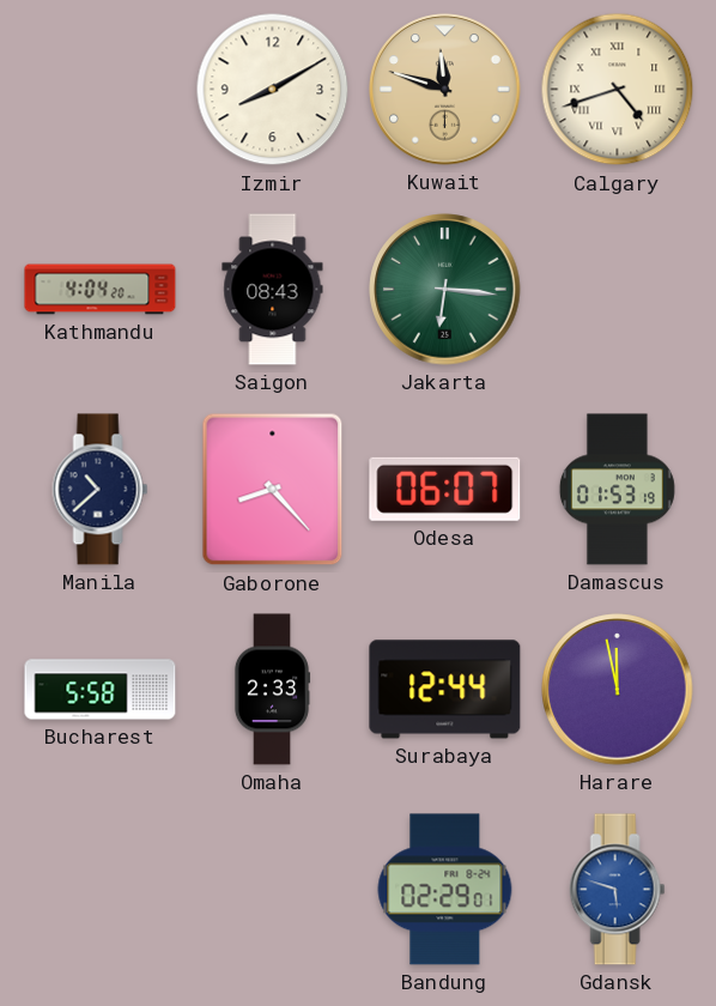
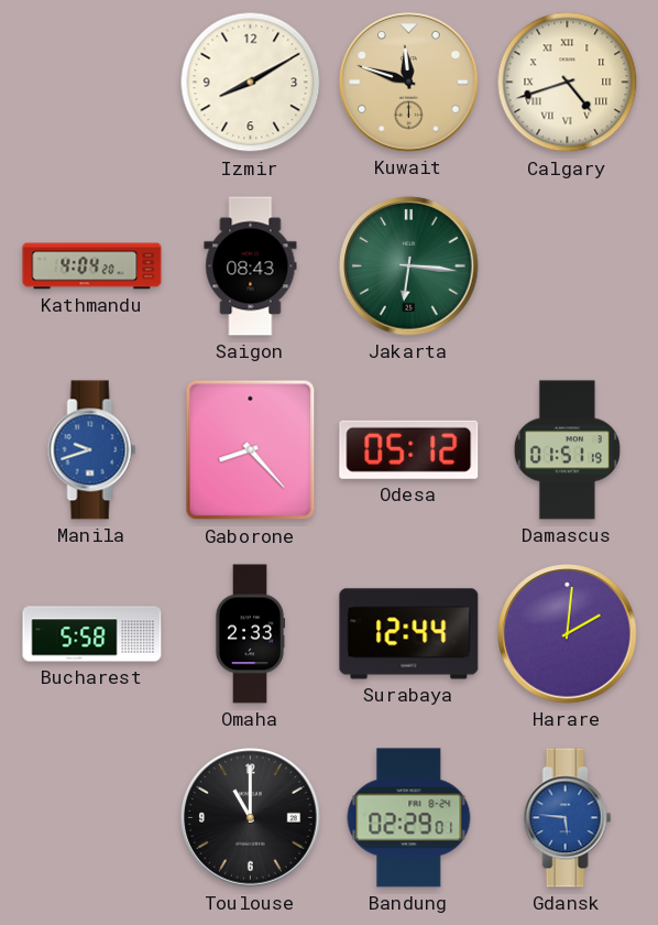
Manila: 10:38 -> 9:42 (92, 450)
Manila dial: navy -> blue (92, 450)
Odesa: 06:07 -> 05:12 (409, 449)
Damascus: 01:53 -> 01:51 (567, 450)
Harare: 11:58 -> 2:01 (568, 634)
Toulouse: none -> 11:00 (251, 818)
Gdansk: 5:48 -> 5:46 (568, 818)
